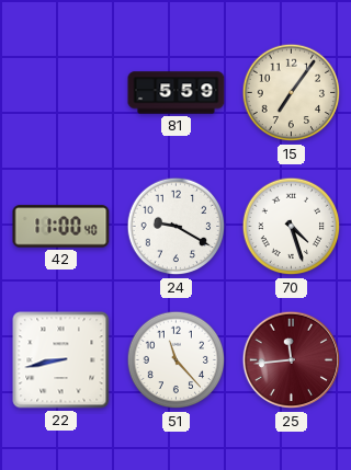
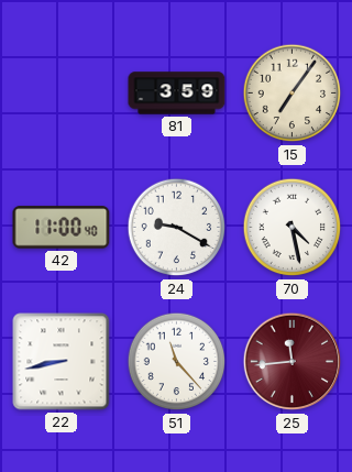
81: 5:59 -> 3:59 (177, 94)
70: 4:27 -> 4:28 (293, 228)
